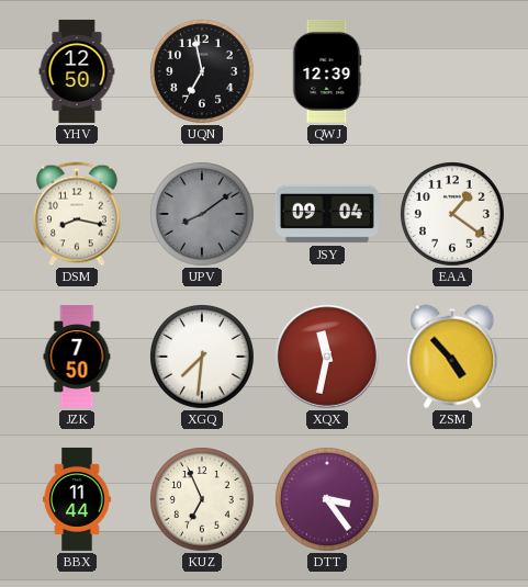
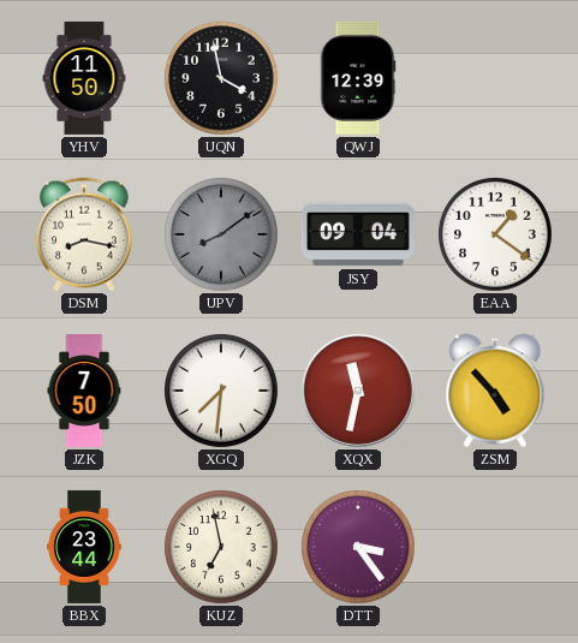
YHV: 12:50 -> 11:50 (84, 78)
UQN: 6:58 -> 3:58 (222, 79)
BBX: 11:44 -> 23:44 (84, 547)
KUZ: 6:56 -> 6:58 (222, 548)
